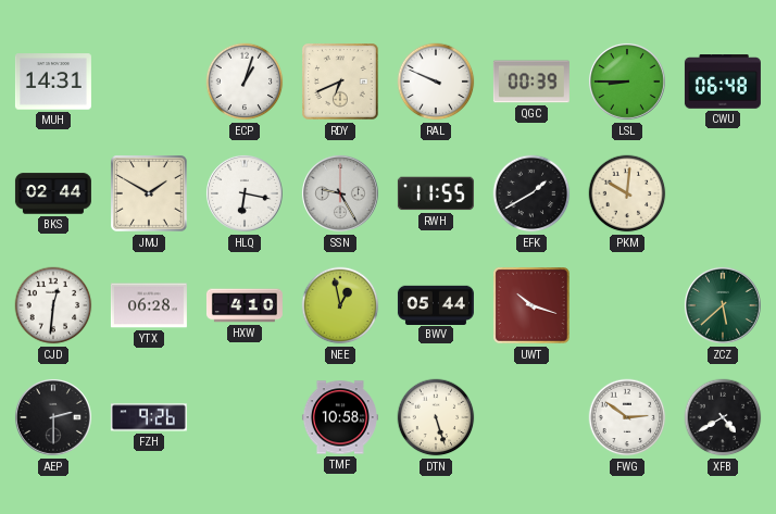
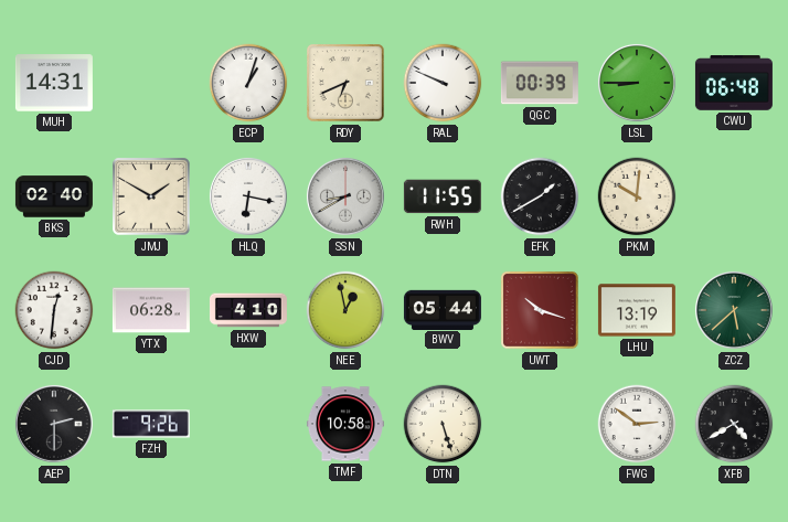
BKS: 02:44 -> 02:40 (54, 196)
SSN: 9:25 -> 8:40 (345, 196)
LHU: none -> 13:19 (637, 310)
